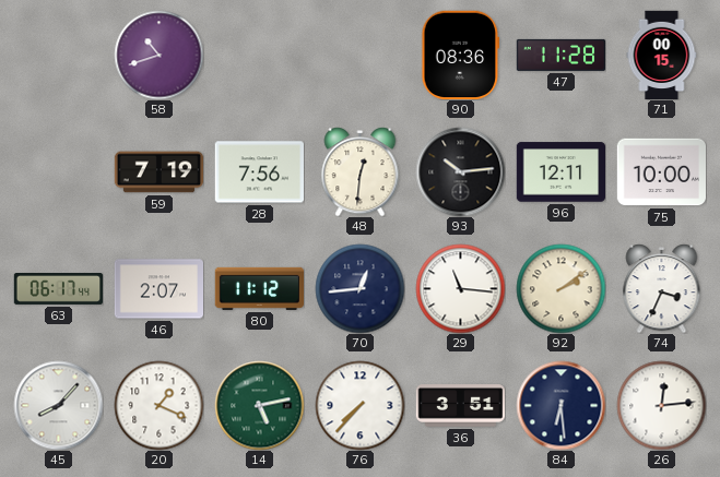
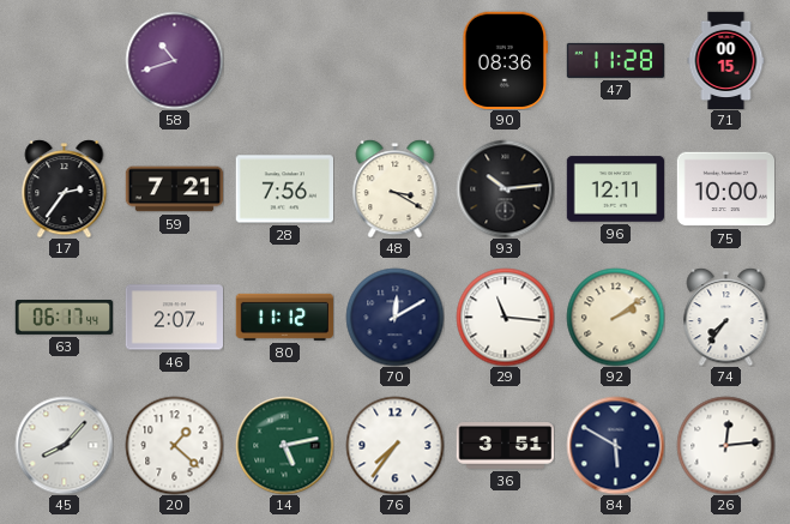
17: none -> 2:36 (65, 188)
59: 7:19 -> 7:21 (174, 189)
48: 12:31 -> 3:20 (396, 188)
70: 12:44 -> 12:10 (394, 317)
74: 3:34 -> 7:36 (726, 317)
20: 1:19 -> 1:22 (174, 445)
76: 7:37 -> 7:36 (394, 445)
84: 6:29 -> 5:50 (615, 445)
